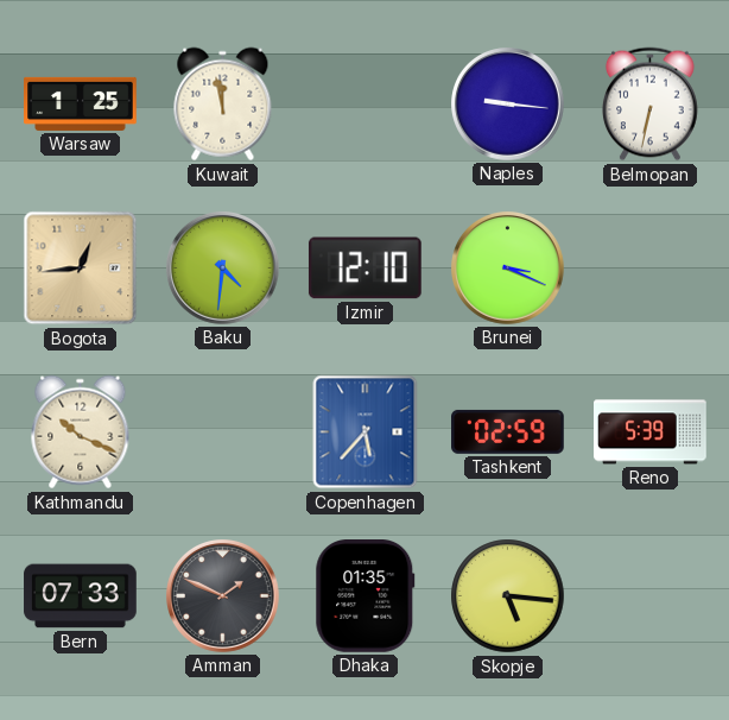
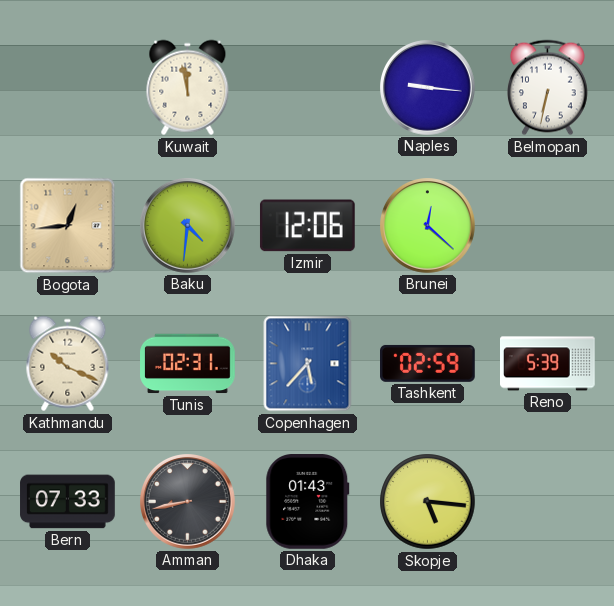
Warsaw: 1:25 -> none (81, 103)
Izmir: 12:10 -> 12:06 (307, 226)
Brunei: 3:19 -> 12:22 (428, 226)
Tunis: none -> 02:31 (188, 364)
Amman: 1:49 -> 8:43 (188, 502)
Dhaka: 01:35 -> 01:43 (308, 502)
